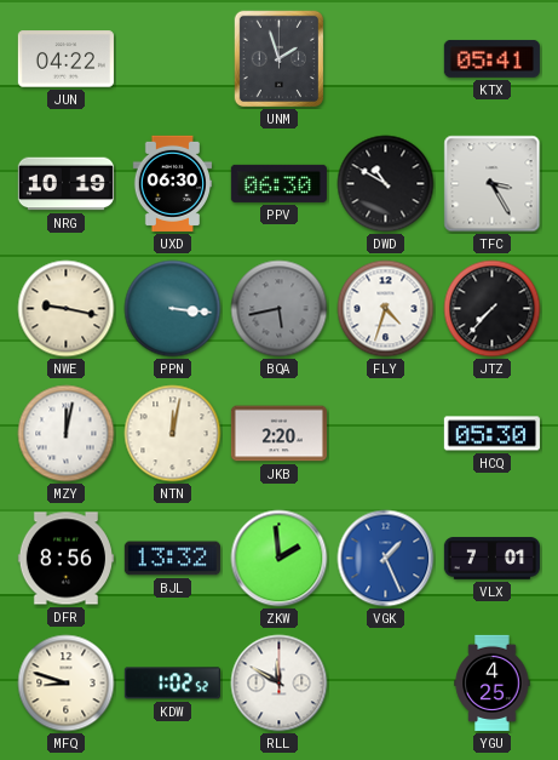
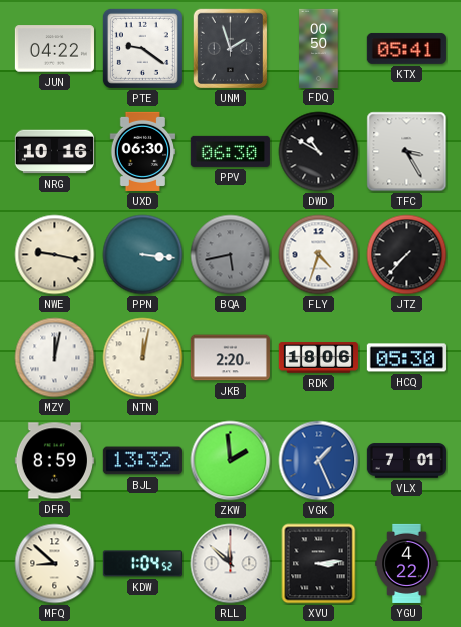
PTE: none -> 9:21 (142, 48)
FDQ: none -> 00:50 (319, 48)
NRG: 10:19 -> 10:16 (54, 152)
RDK: none -> 18:06 (318, 358)
DFR: 8:56 -> 8:59 (54, 461)
MFQ: 8:48 -> 8:52 (55, 564)
KDW: 1:02 -> 1:04 (142, 564)
RLL: 11:50 -> 11:52 (231, 564)
XVU: none -> 3:14 (319, 564)
YGU: 4:25 -> 4:22 (407, 563)
